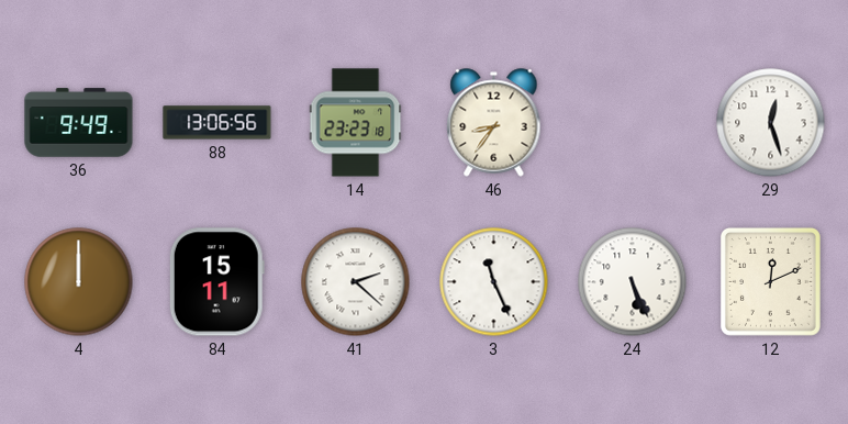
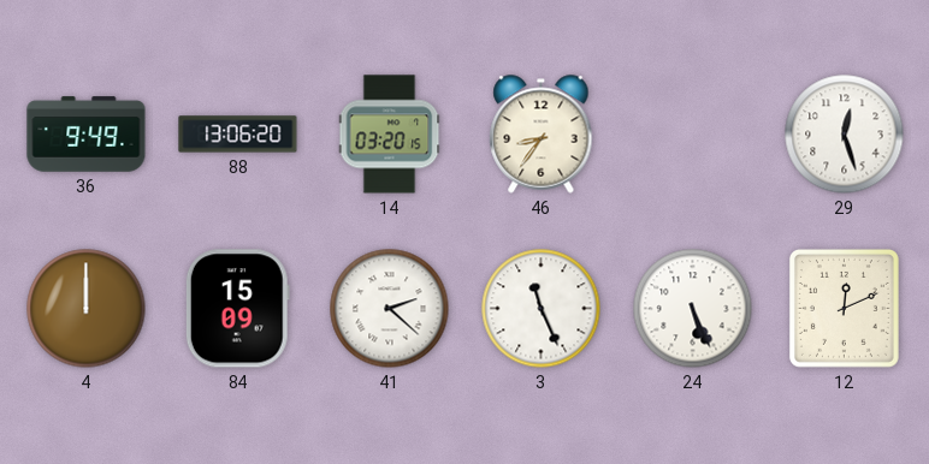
88: 13:06:56 -> 13:06:20 (238, 135)
14: 23:23 -> 03:20 (390, 135)
84: 15:11 -> 15:09 (237, 309)
